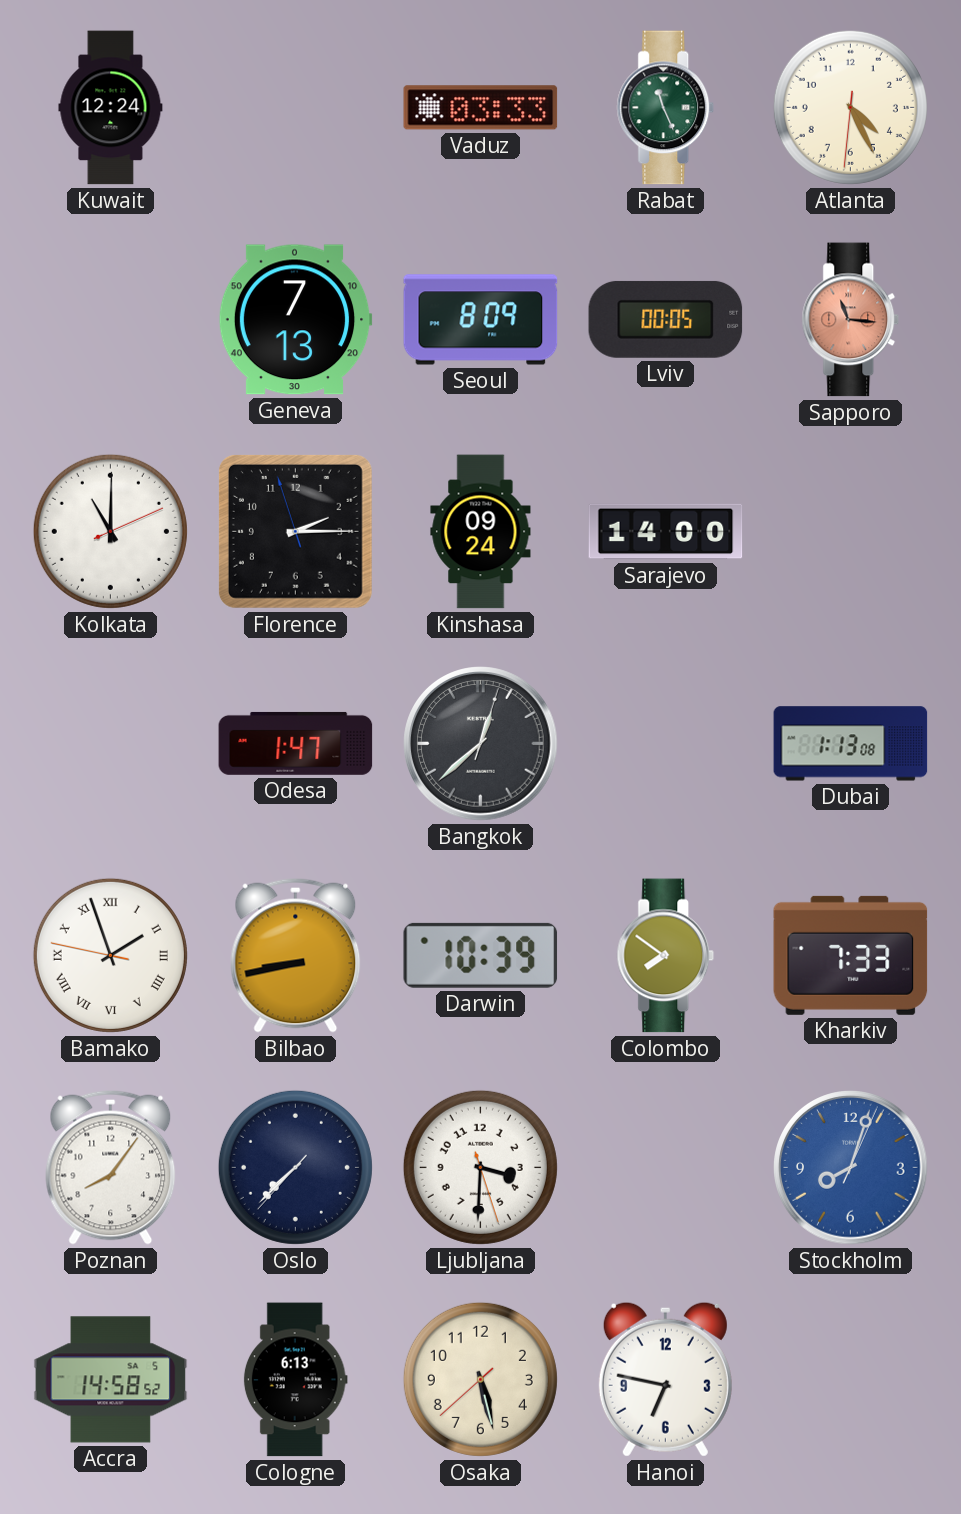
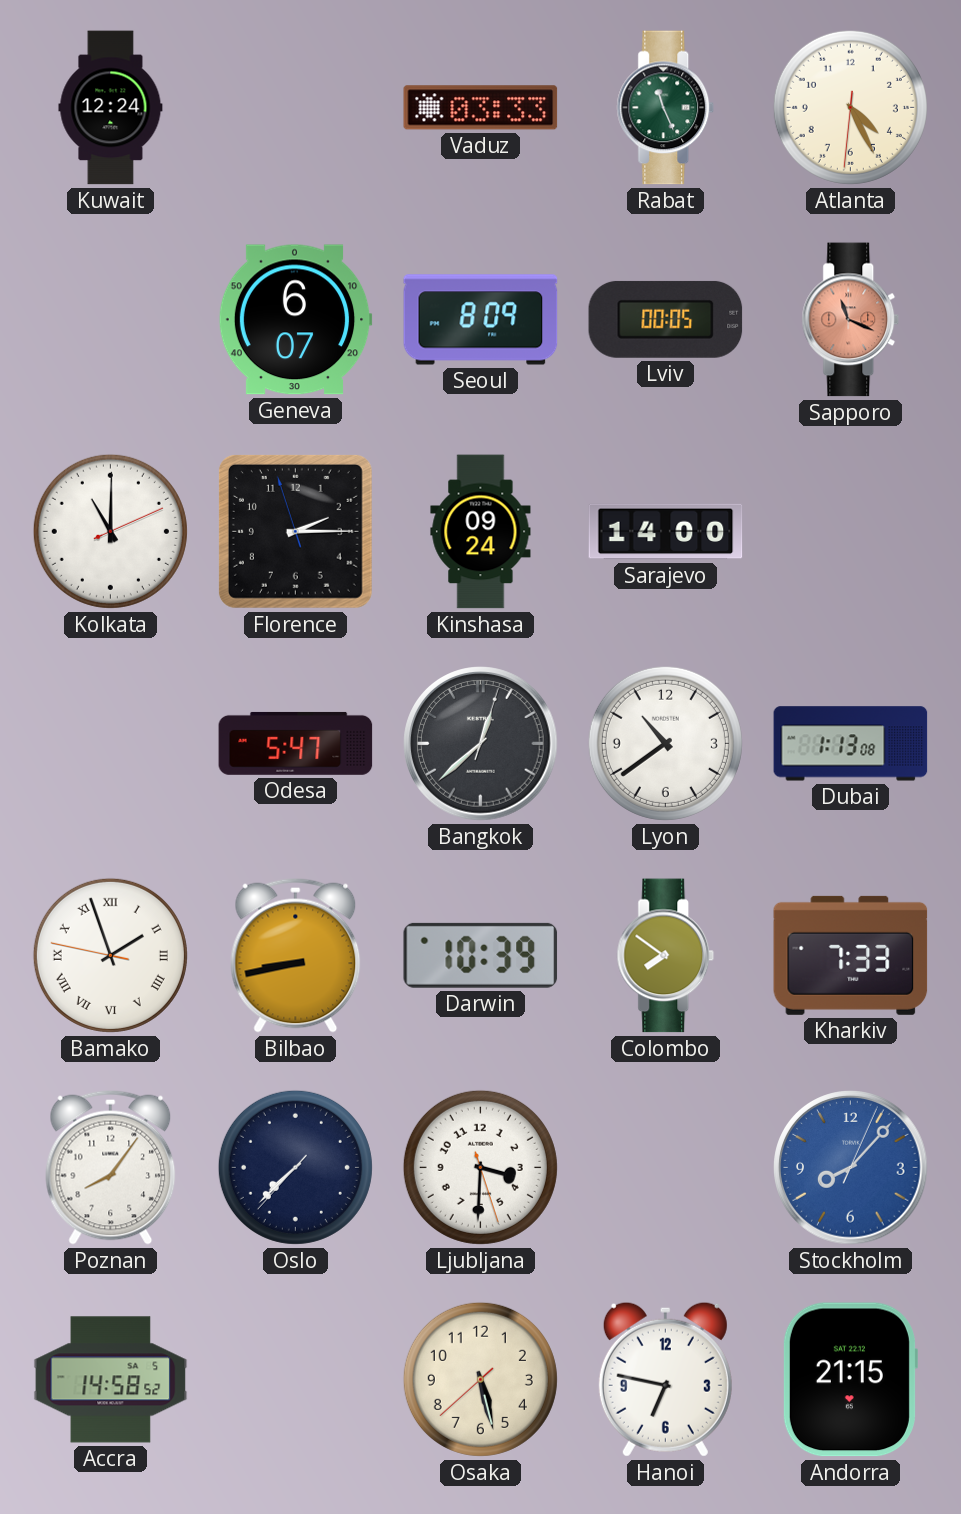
Geneva: 7:13 -> 6:07 (295, 320)
Sapporo: 11:16 -> 11:19 (851, 320)
Odesa: 1:47 -> 5:47 (296, 743)
Lyon: none -> 10:39 (665, 743)
Stockholm: 8:03 -> 8:07 (851, 1168)
Cologne: 6:13 -> none (295, 1380)
Andorra: none -> 21:15 (850, 1380)
